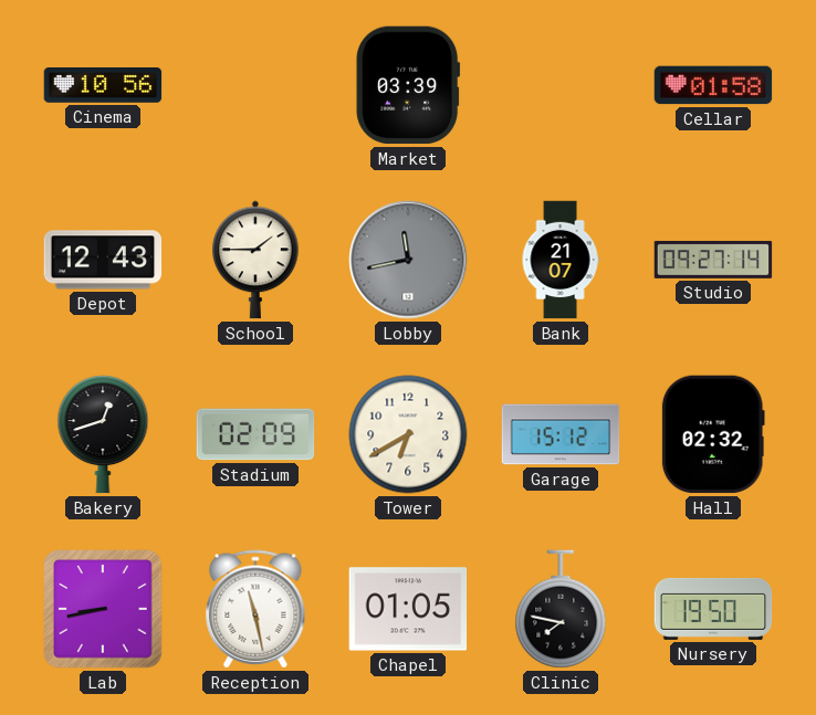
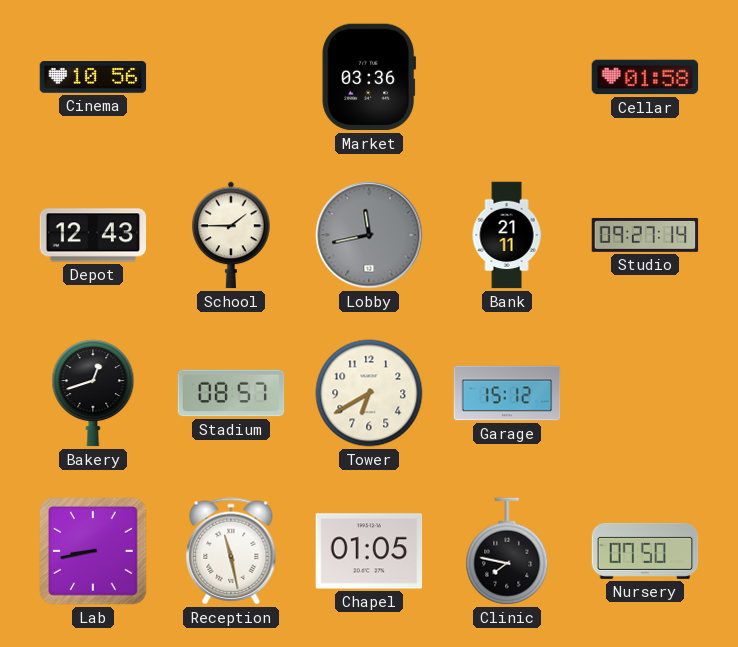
Market: 03:39 -> 03:36 (369, 77)
Bank: 21:07 -> 21:11 (507, 235)
Stadium: 02:09 -> 08:57 (231, 393)
Hall: 02:32 -> none (713, 434)
Nursery: 19:50 -> 07:50 (645, 551)
